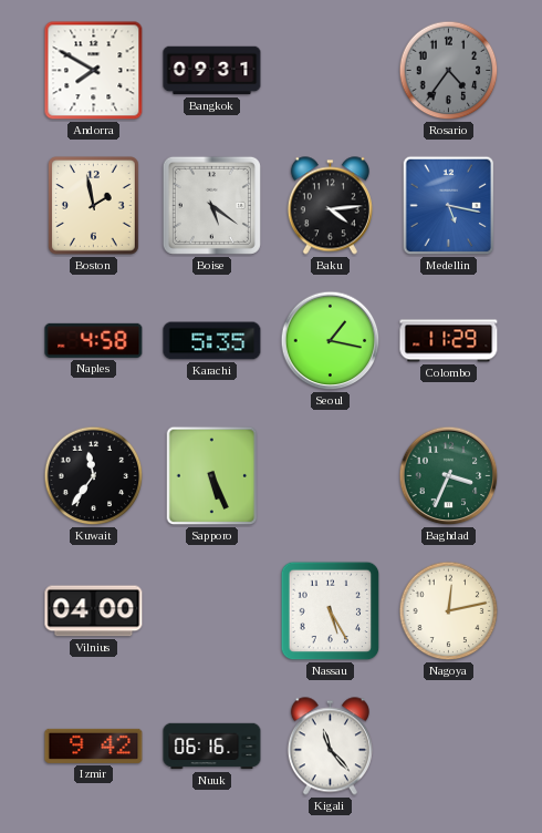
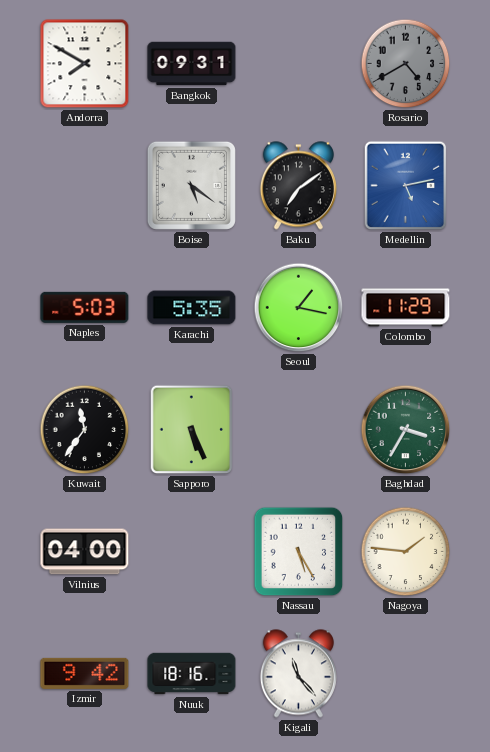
Rosario: 4:36 -> 4:40 (406, 64)
Boston: 1:58 -> none (94, 206)
Baku: 4:14 -> 7:09 (298, 186)
Medellin: 5:17 -> 5:13 (406, 186)
Naples: 4:58 -> 5:03 (85, 307)
Baghdad: 3:34 -> 3:35 (406, 430)
Nagoya: 12:13 -> 1:46 (406, 552)
Nuuk: 06:16 -> 18:16 (192, 674)
